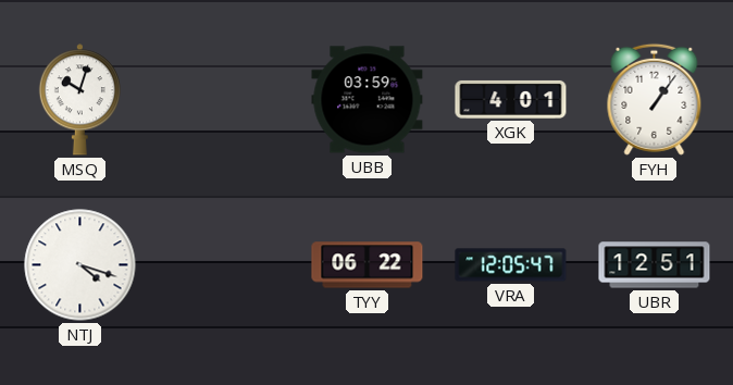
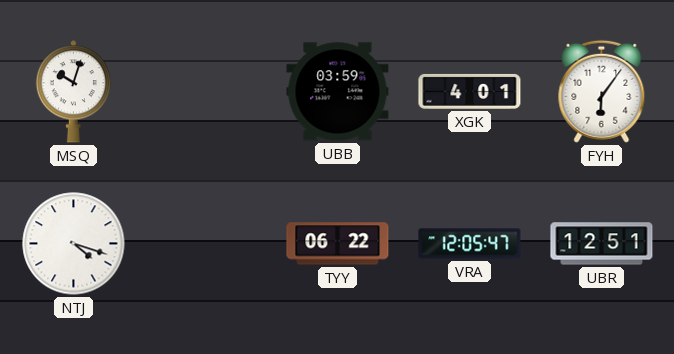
FYH: 1:06 -> 6:06 (602, 91)
